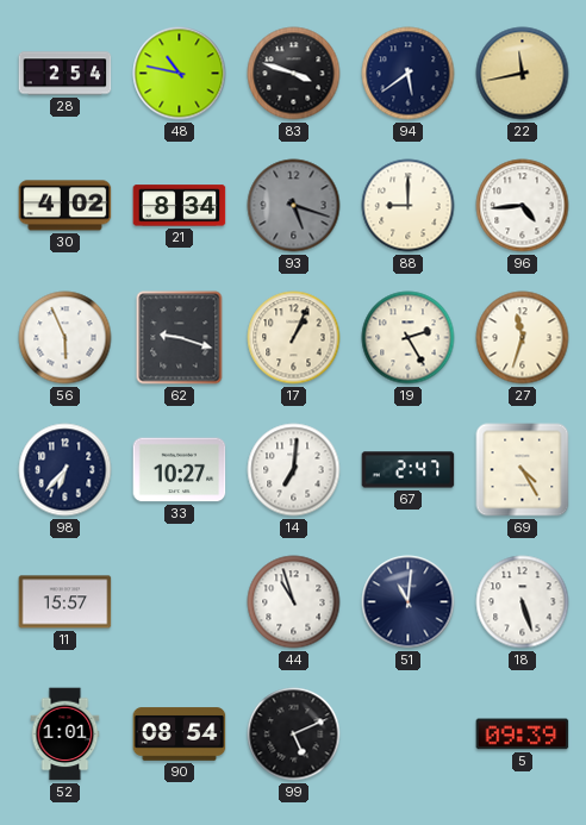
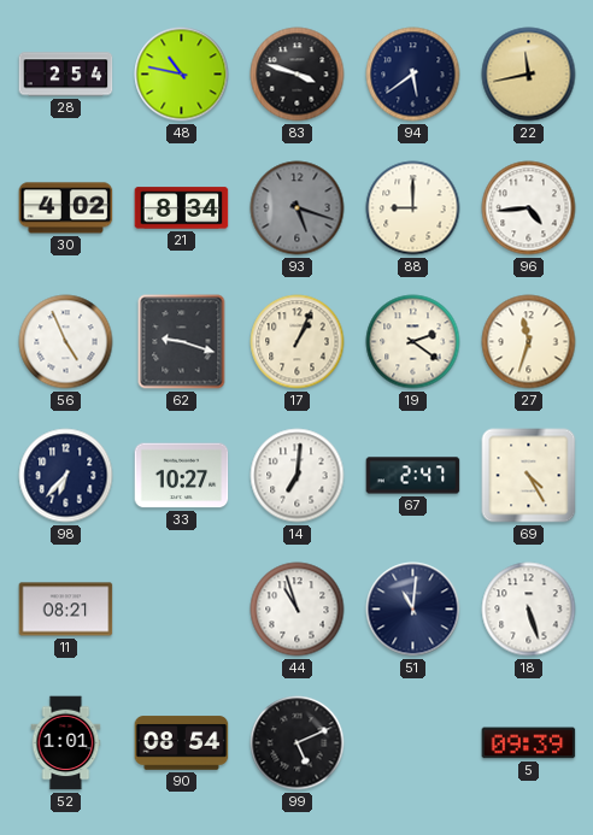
56: 5:56 -> 4:56 (66, 342)
19: 2:25 -> 2:21 (413, 342)
11: 15:57 -> 08:21 (66, 610)
